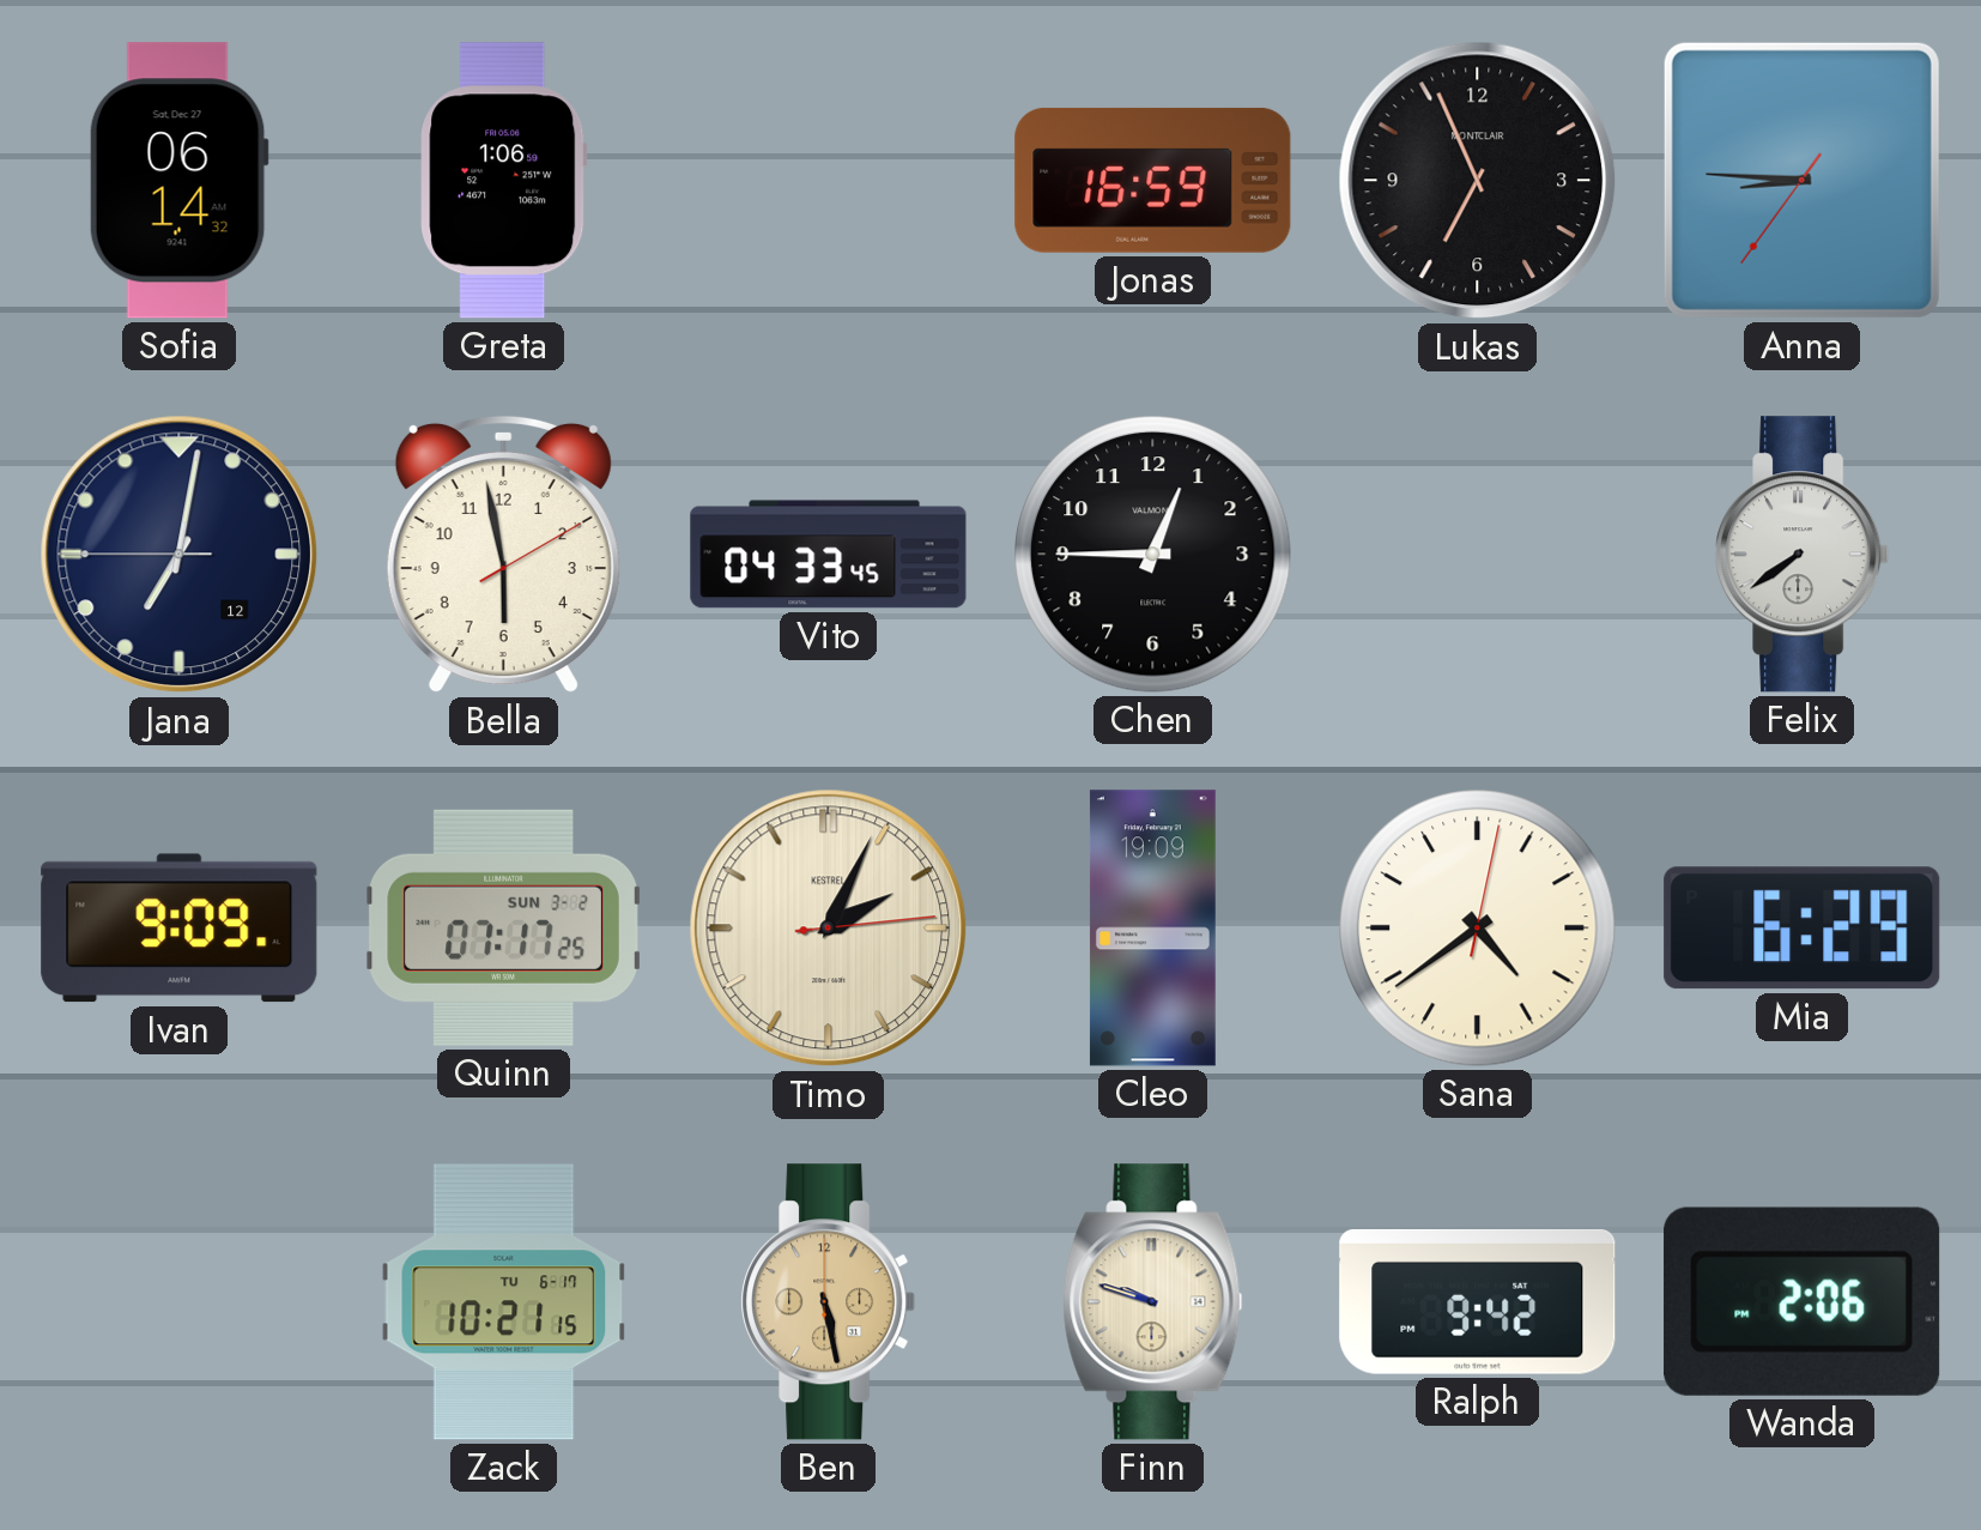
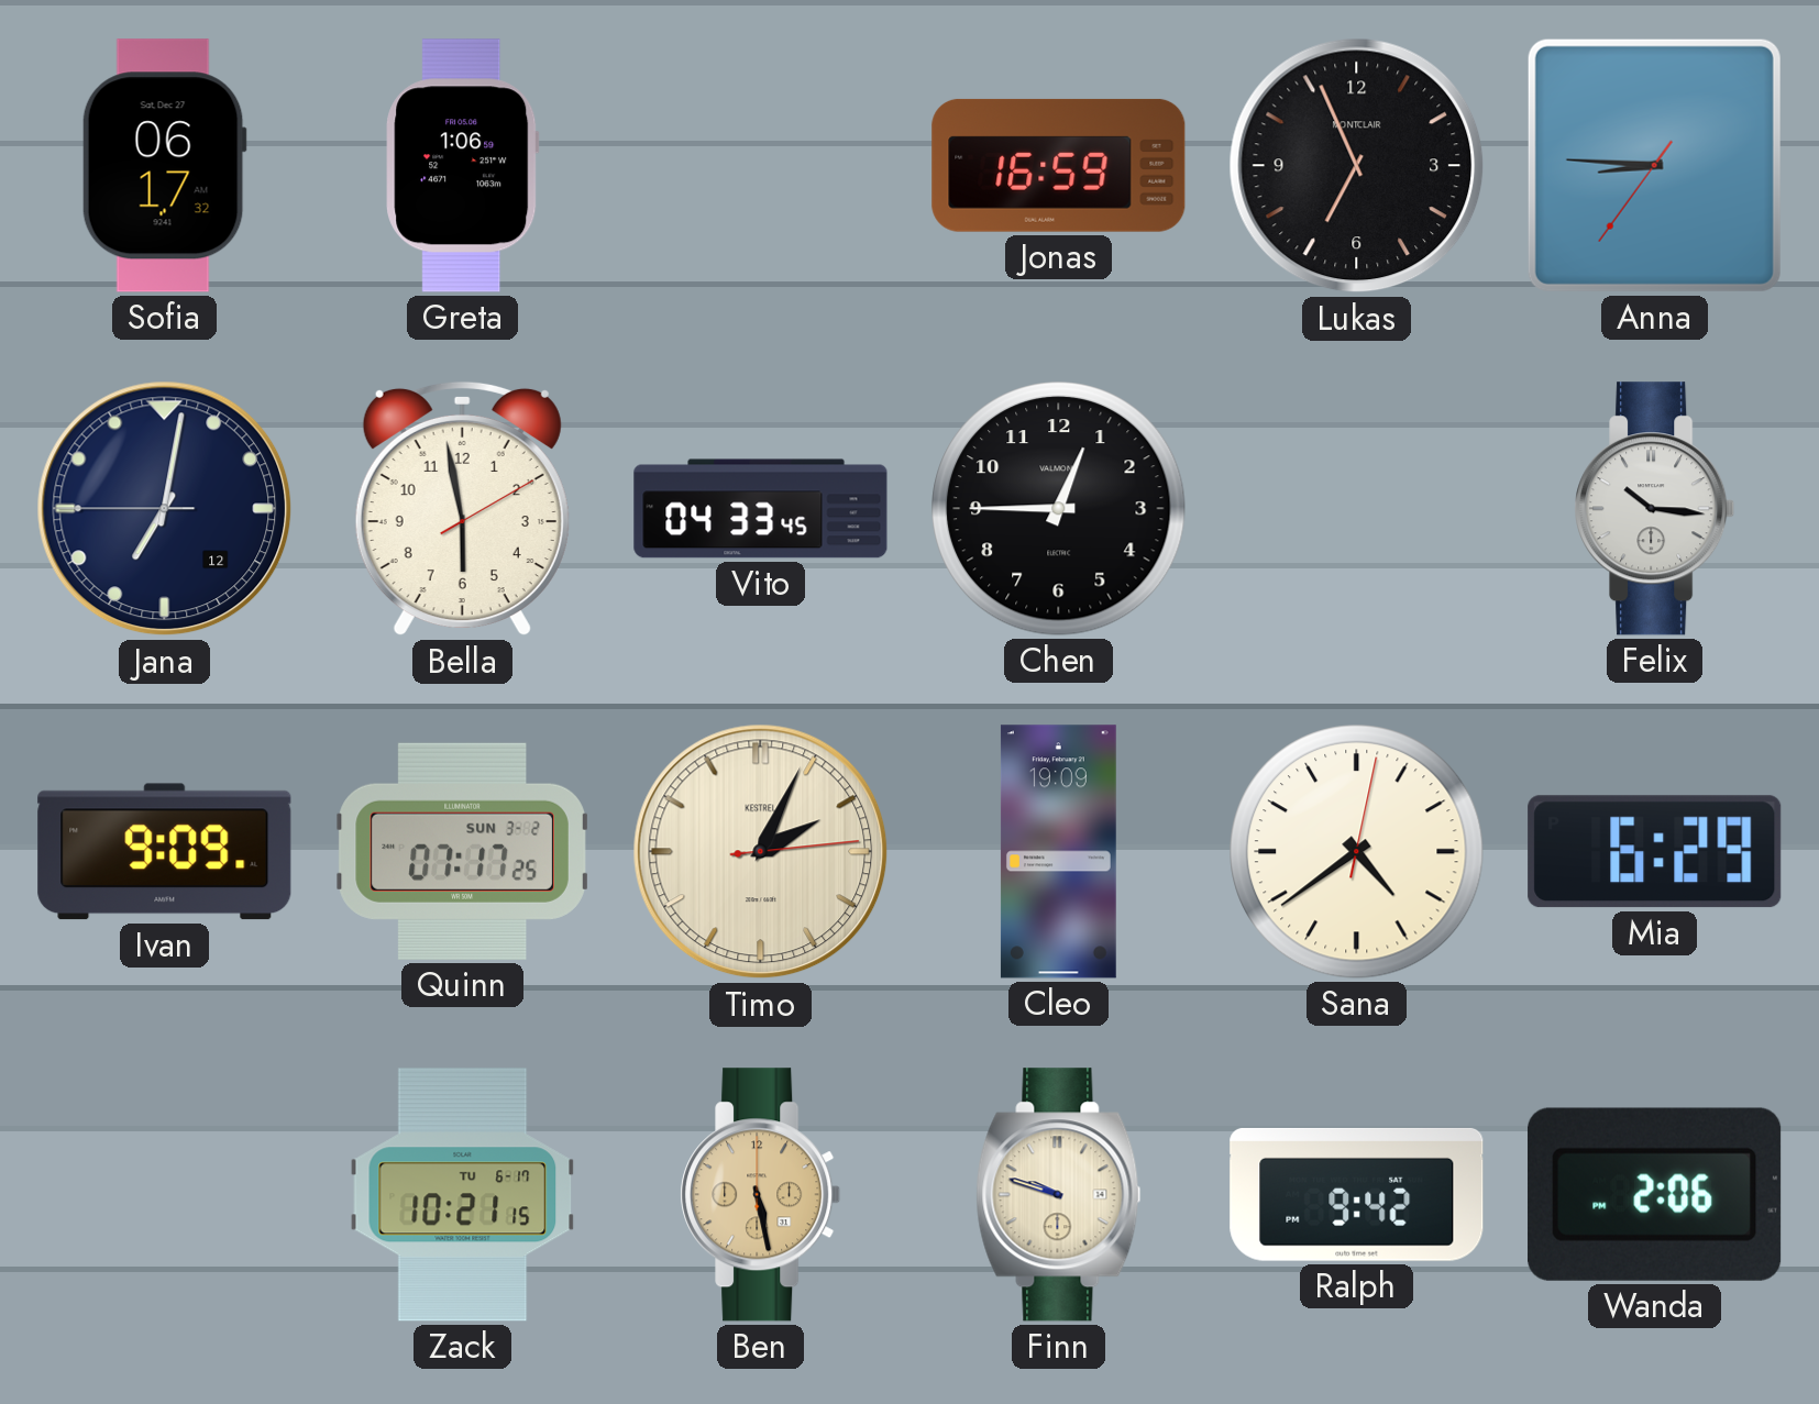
Sofia: 06:14 -> 06:17 (164, 166)
Felix: 7:39 -> 10:16 (1655, 509)
